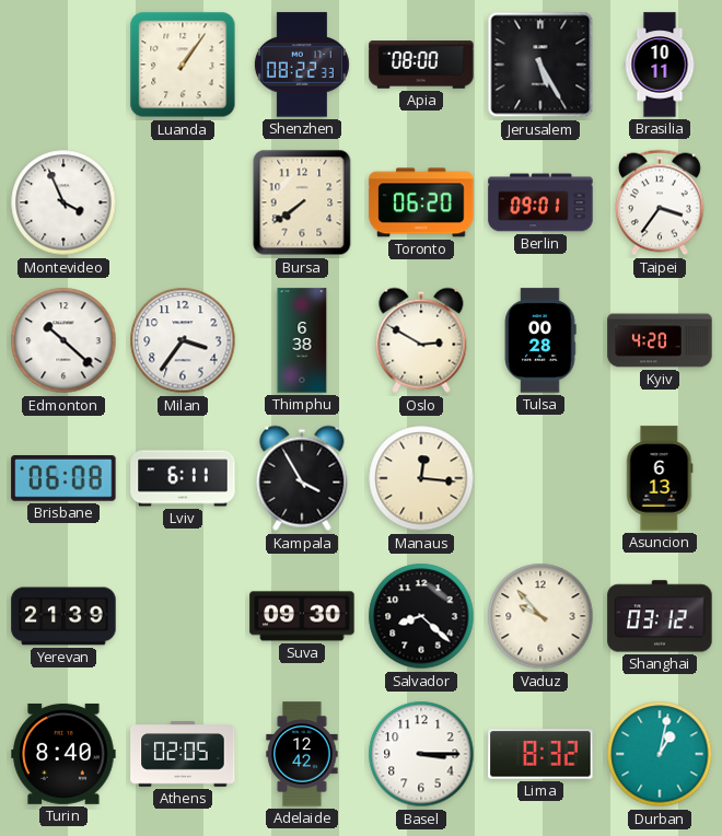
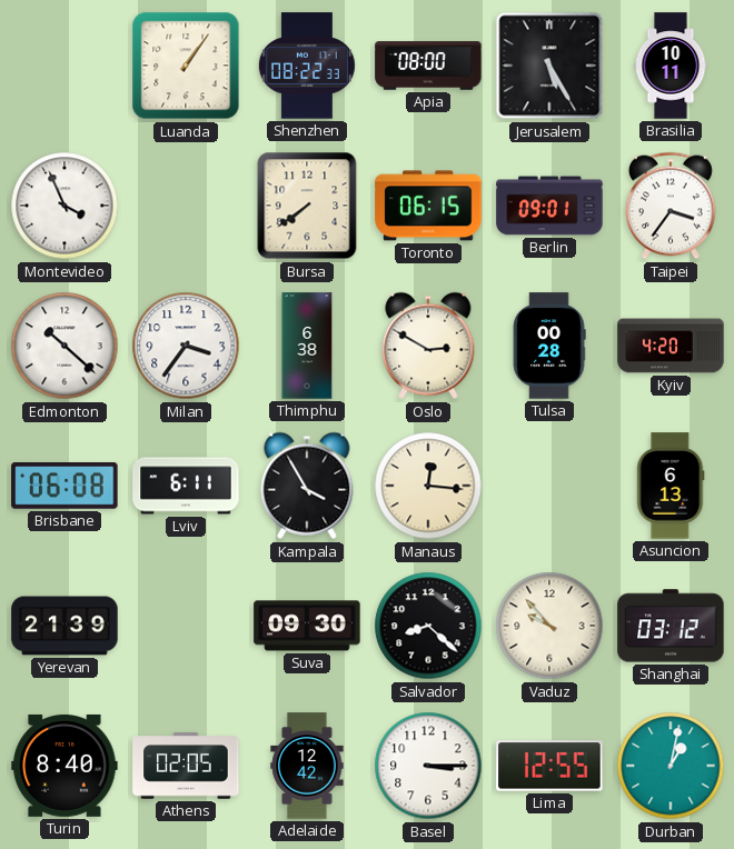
Toronto: 06:20 -> 06:15 (428, 206)
Lima: 8:32 -> 12:55 (549, 766)
